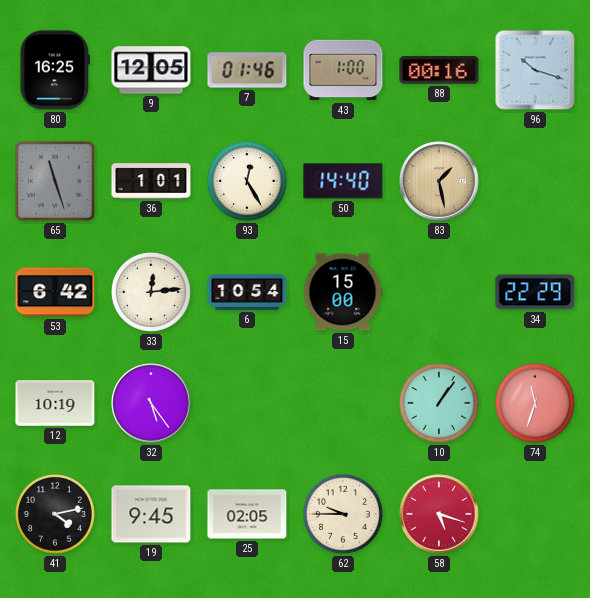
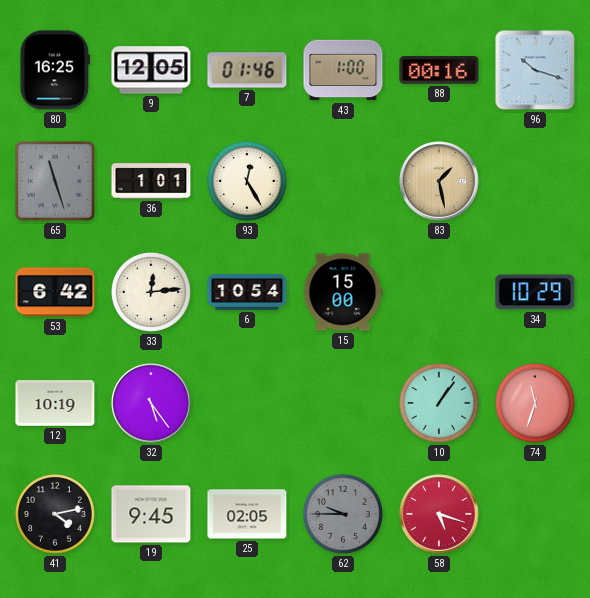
50: 14:40 -> none (343, 181)
34: 22:29 -> 10:29 (535, 292)
62 dial: cream -> grey (344, 515)
